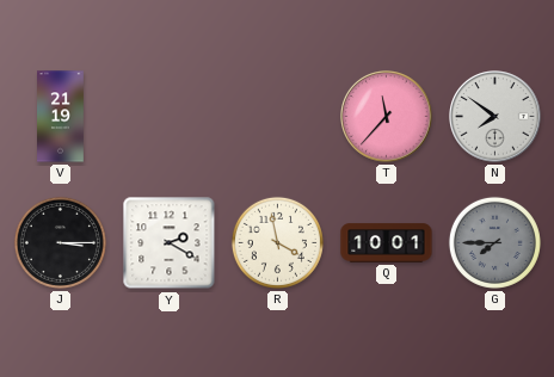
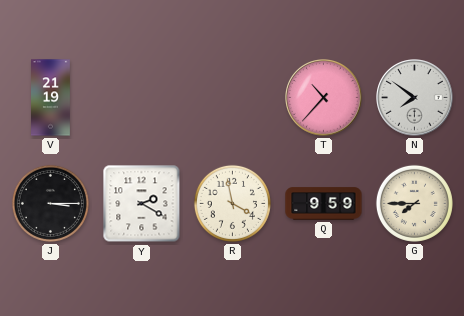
T: 11:37 -> 10:37 (324, 98)
Q: 10:01 -> 9:59 (324, 204)
G dial: grey -> cream (414, 203)
